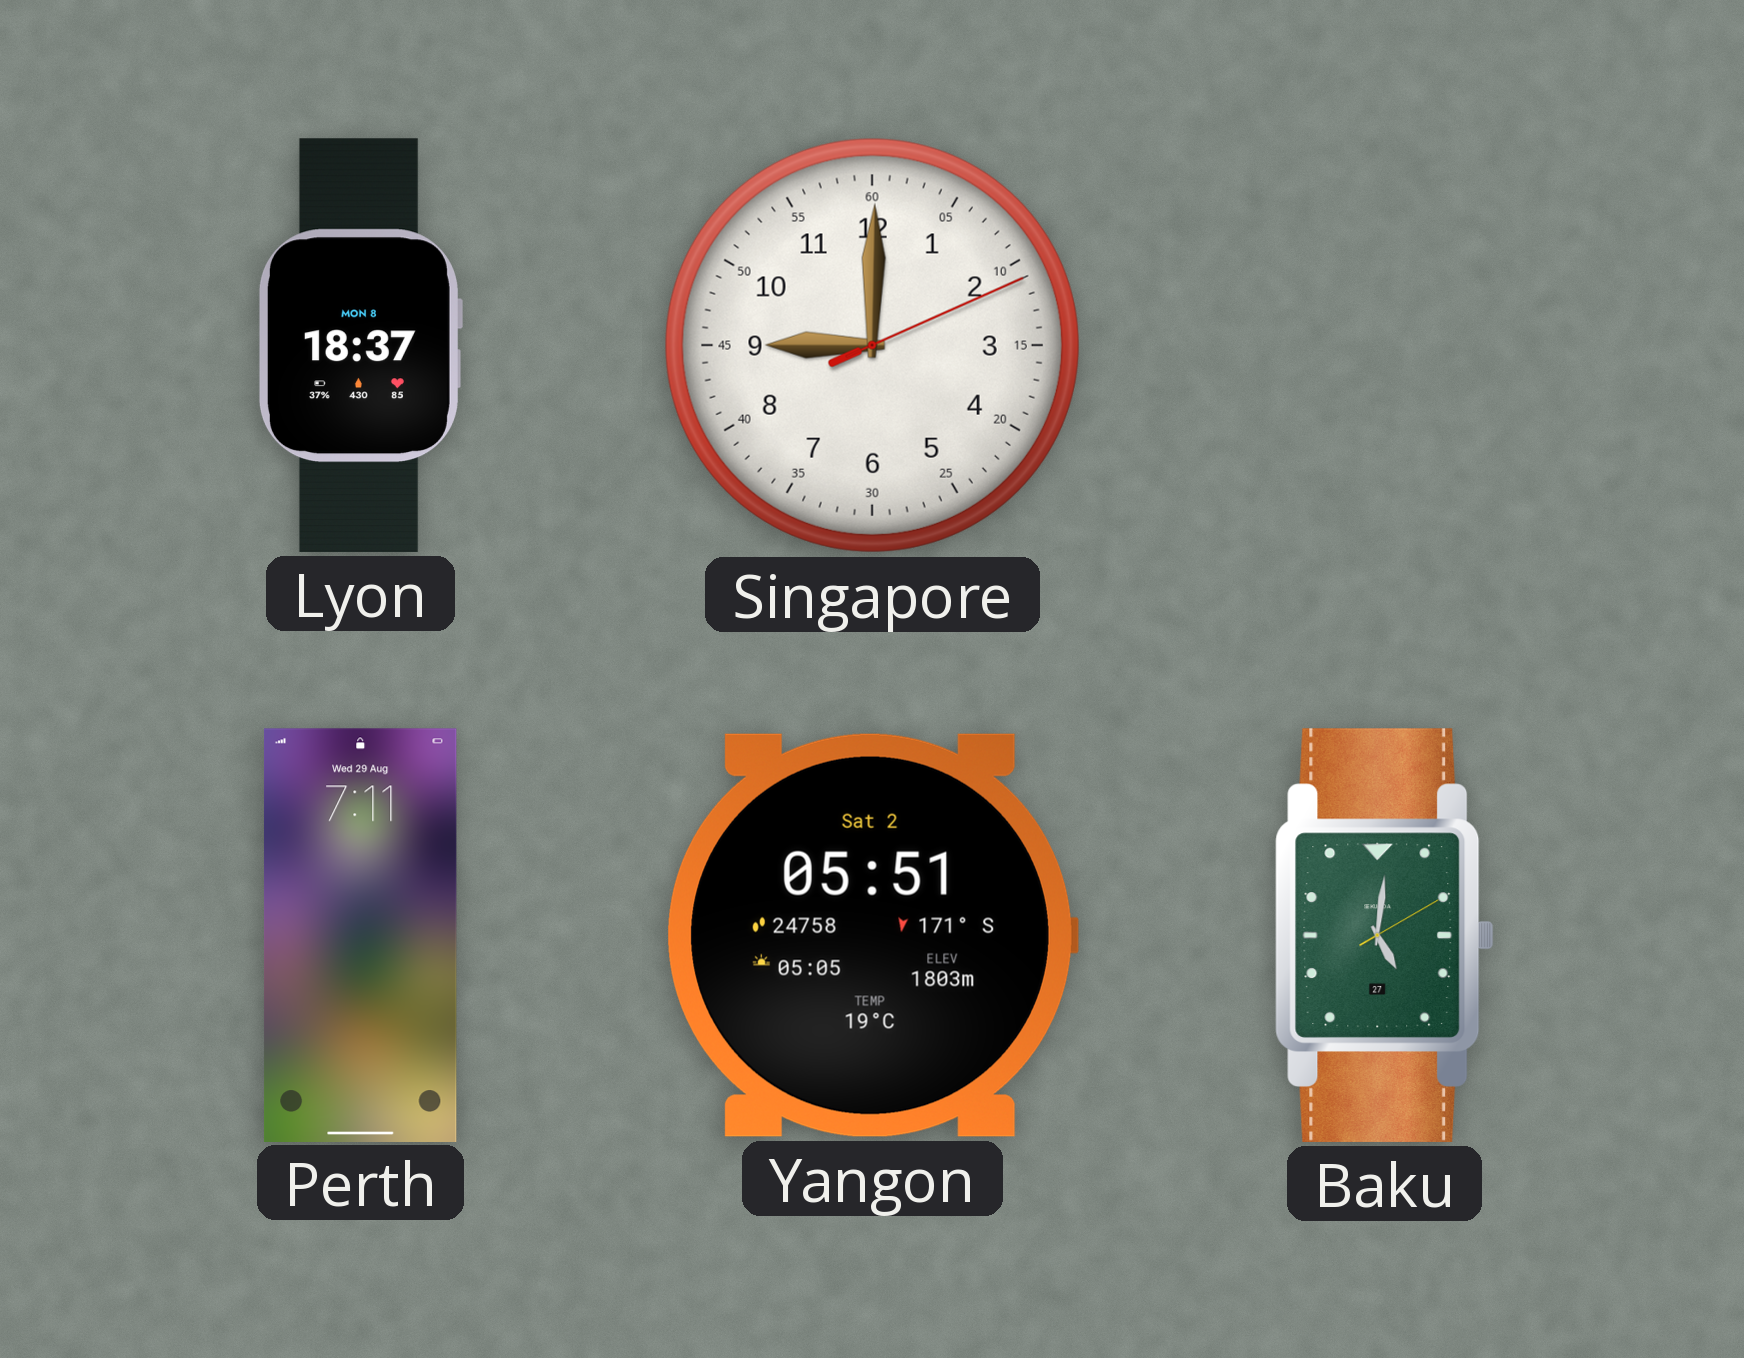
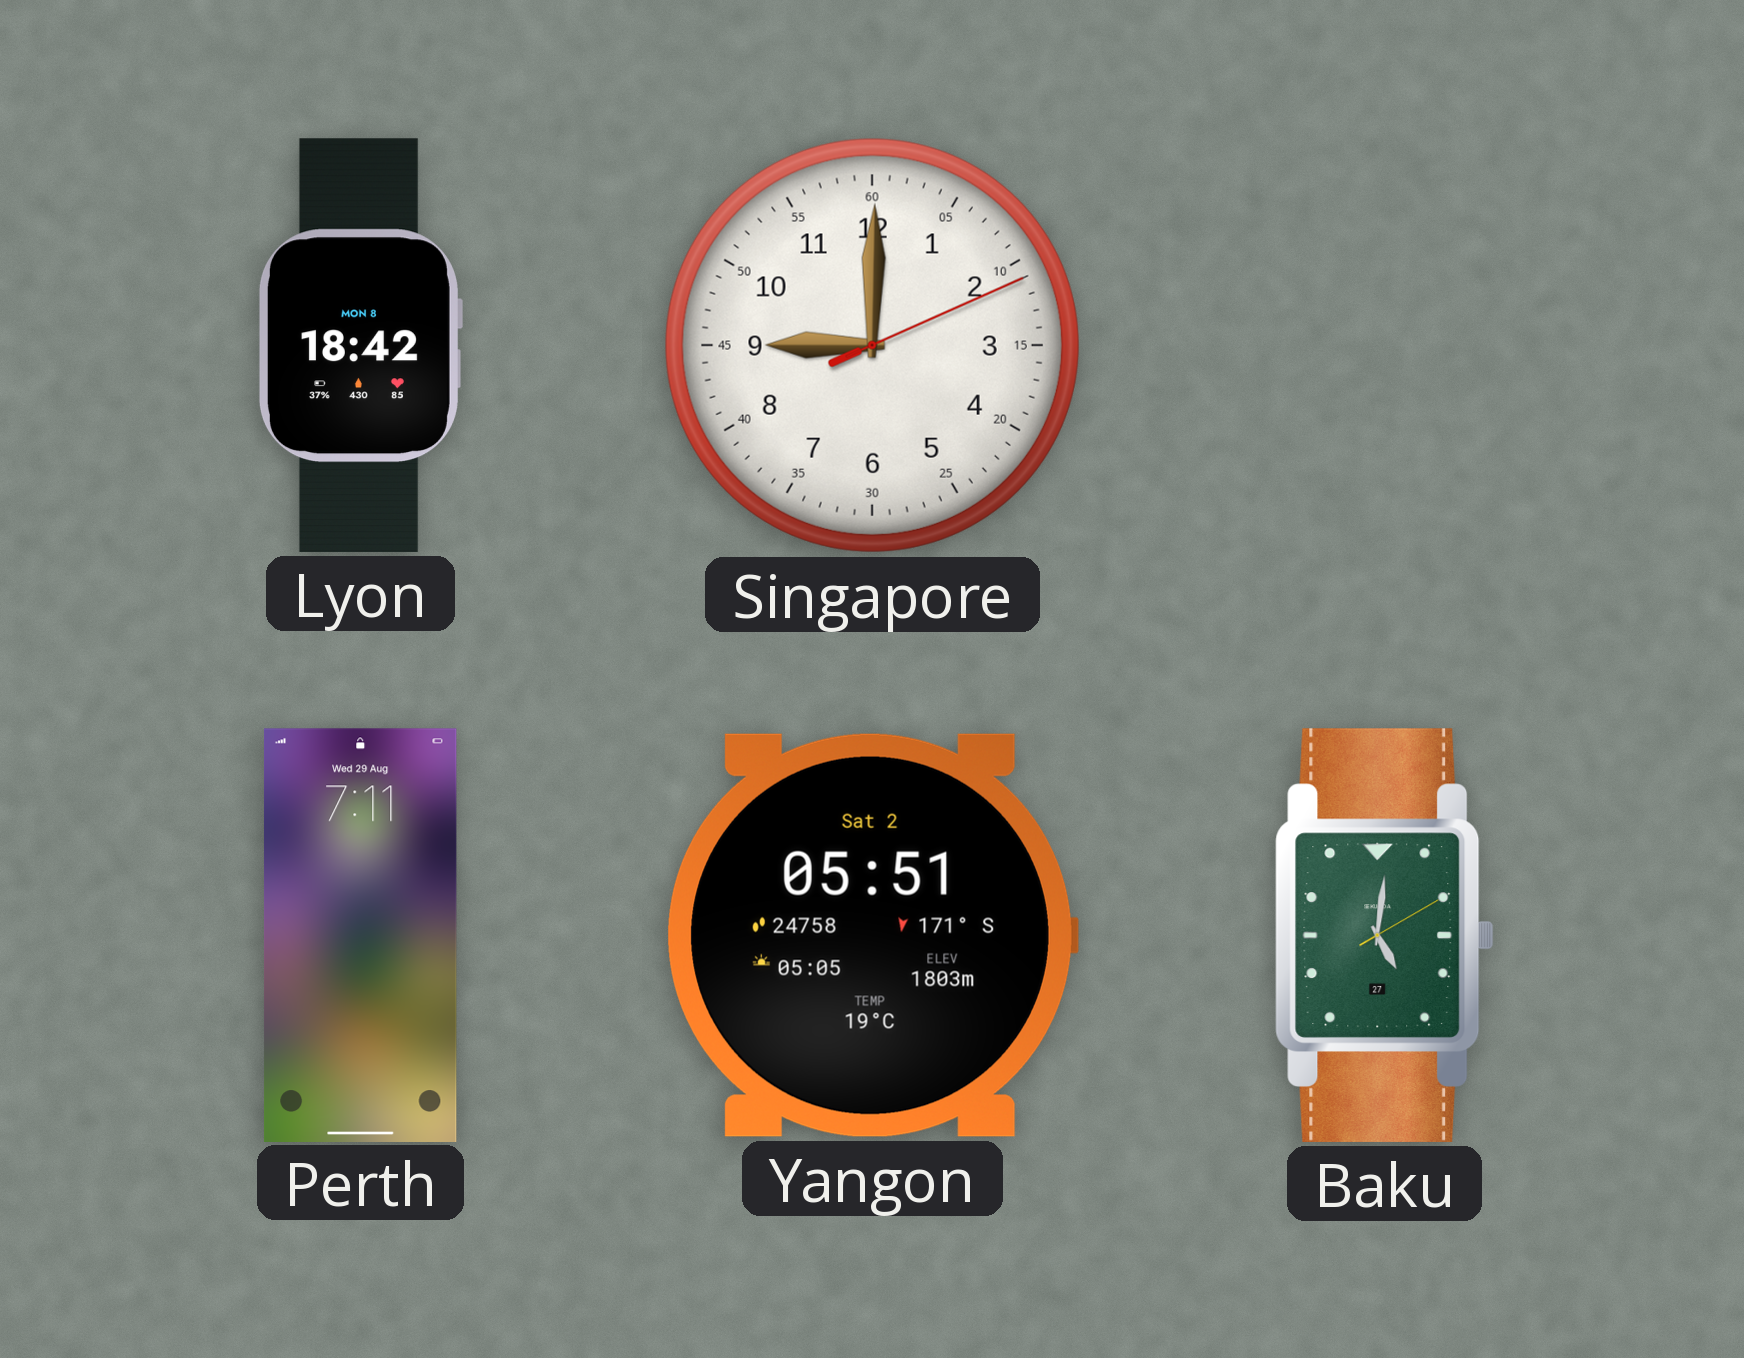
Lyon: 18:37 -> 18:42 (360, 345)
